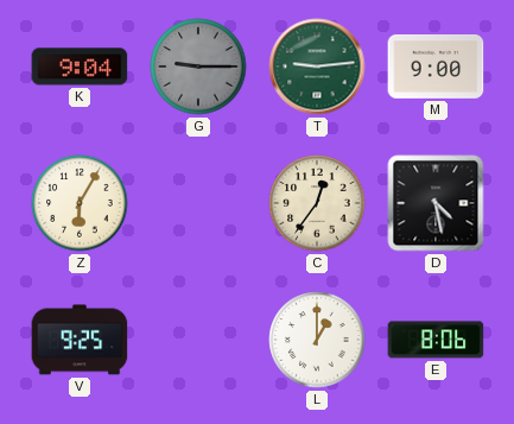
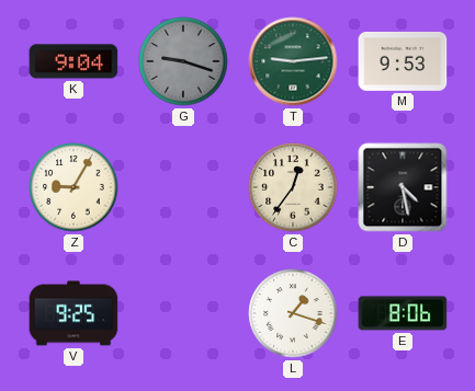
G: 9:15 -> 9:18 (183, 61)
M: 9:00 -> 9:53 (403, 61)
Z: 6:05 -> 9:05 (73, 187)
L: 1:00 -> 1:18 (293, 313)
